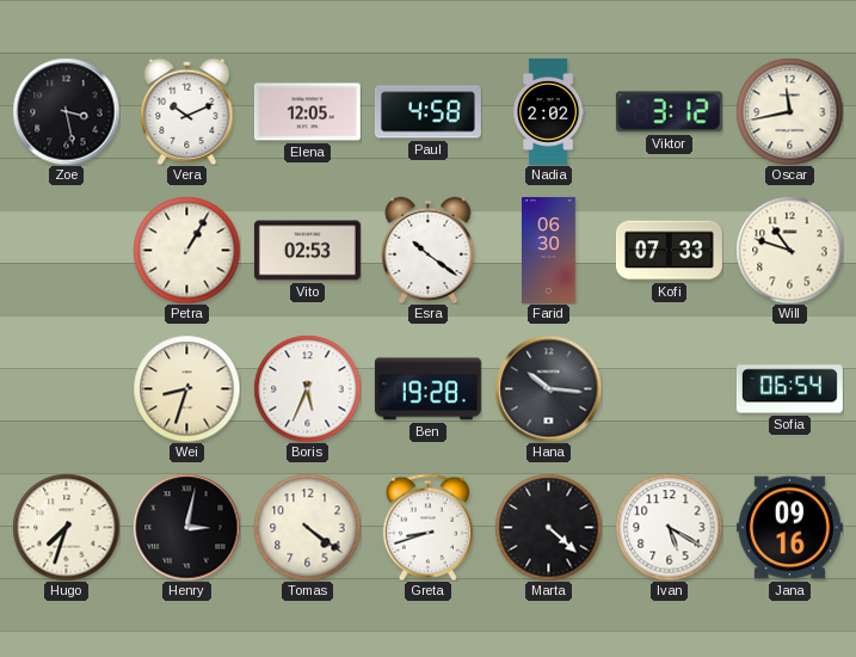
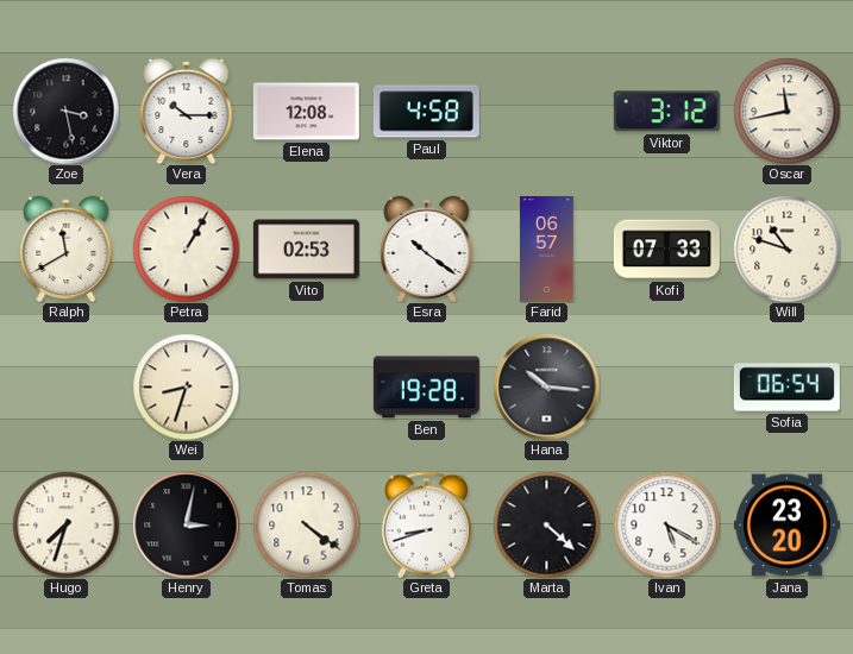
Vera: 10:11 -> 10:15 (187, 111)
Elena: 12:05 -> 12:08 (306, 112)
Nadia: 2:02 -> none (549, 111)
Ralph: none -> 11:40 (67, 249)
Farid: 06:30 -> 06:57 (547, 249)
Boris: 5:34 -> none (307, 388)
Jana: 09:16 -> 23:20 (786, 526)
